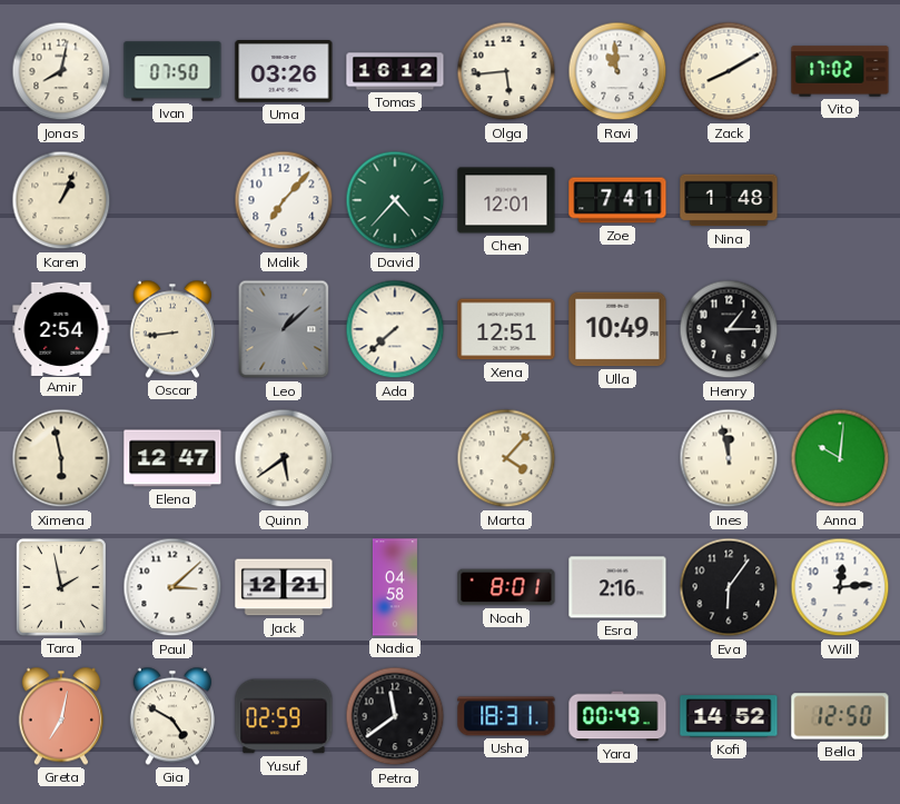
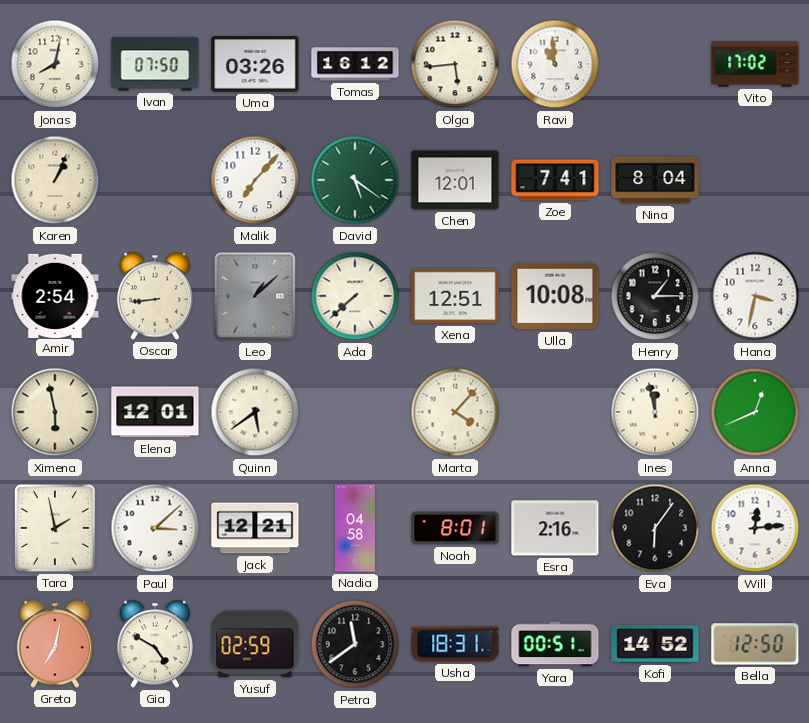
Zack: 8:10 -> none (729, 71)
David: 4:37 -> 5:21 (355, 180)
Nina: 1:48 -> 8:04 (655, 180)
Ulla: 10:49 -> 10:08 (555, 296)
Hana: none -> 3:32 (755, 296)
Elena: 12:47 -> 12:01 (155, 412)
Anna: 10:01 -> 12:41 (755, 412)
Yara: 00:49 -> 00:51 (555, 644)
